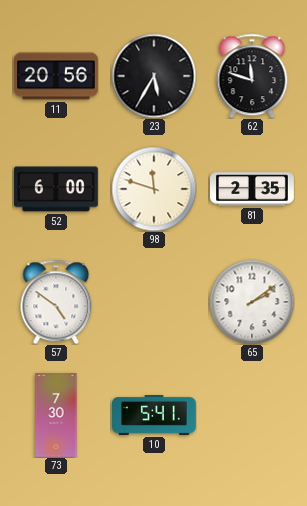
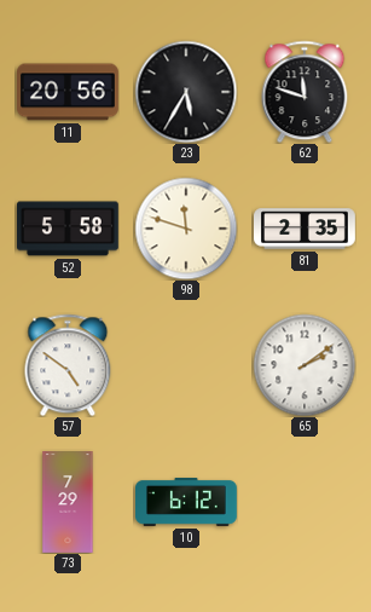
52: 6:00 -> 5:58 (69, 229)
73: 7:30 -> 7:29 (68, 503)
10: 5:41 -> 6:12 (187, 503)
